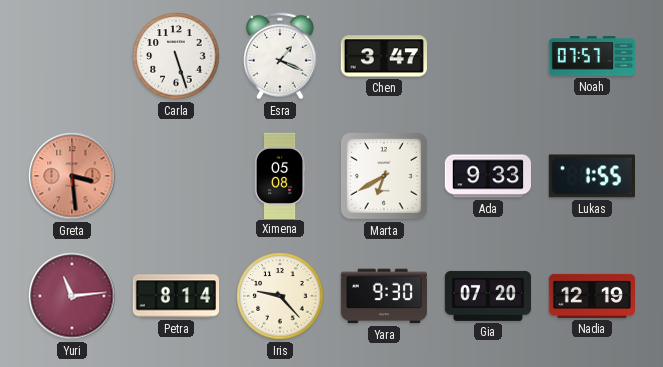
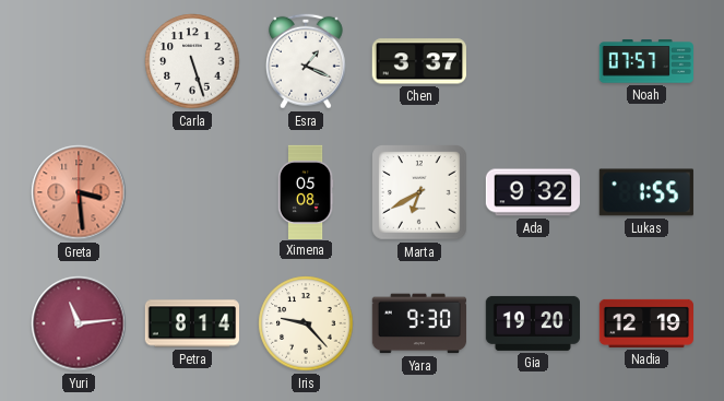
Chen: 3:47 -> 3:37 (419, 61)
Ada: 9:33 -> 9:32 (533, 192)
Gia: 07:20 -> 19:20 (532, 323)
